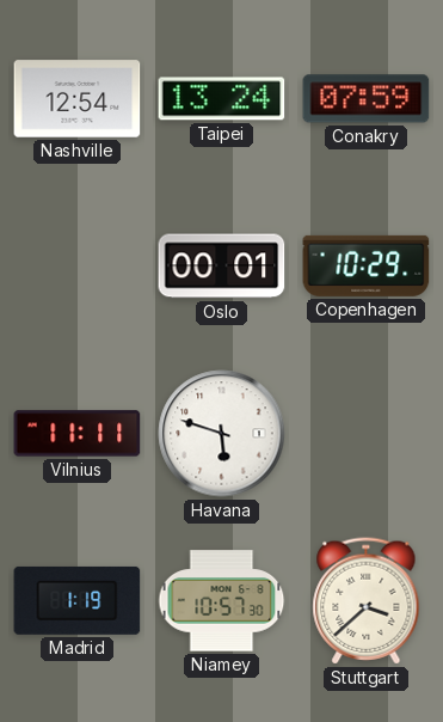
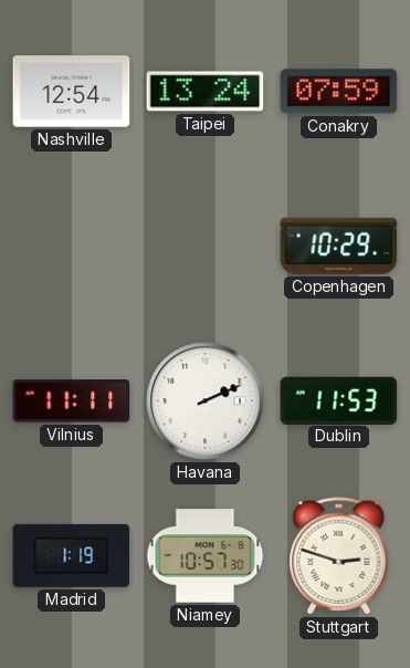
Oslo: 00:01 -> none (222, 267)
Havana: 5:48 -> 2:11 (206, 401)
Dublin: none -> 11:53 (339, 400)
Stuttgart: 3:38 -> 2:48 (339, 556)
